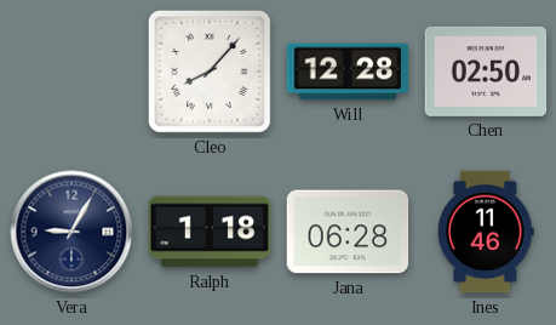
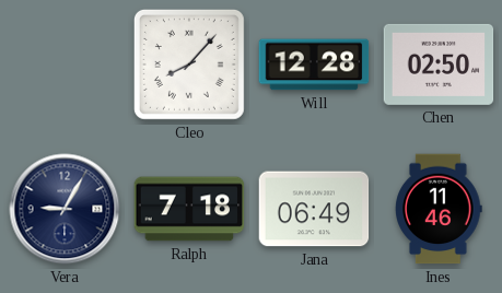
Ralph: 1:18 -> 7:18 (189, 209)
Jana: 06:28 -> 06:49 (314, 209)
